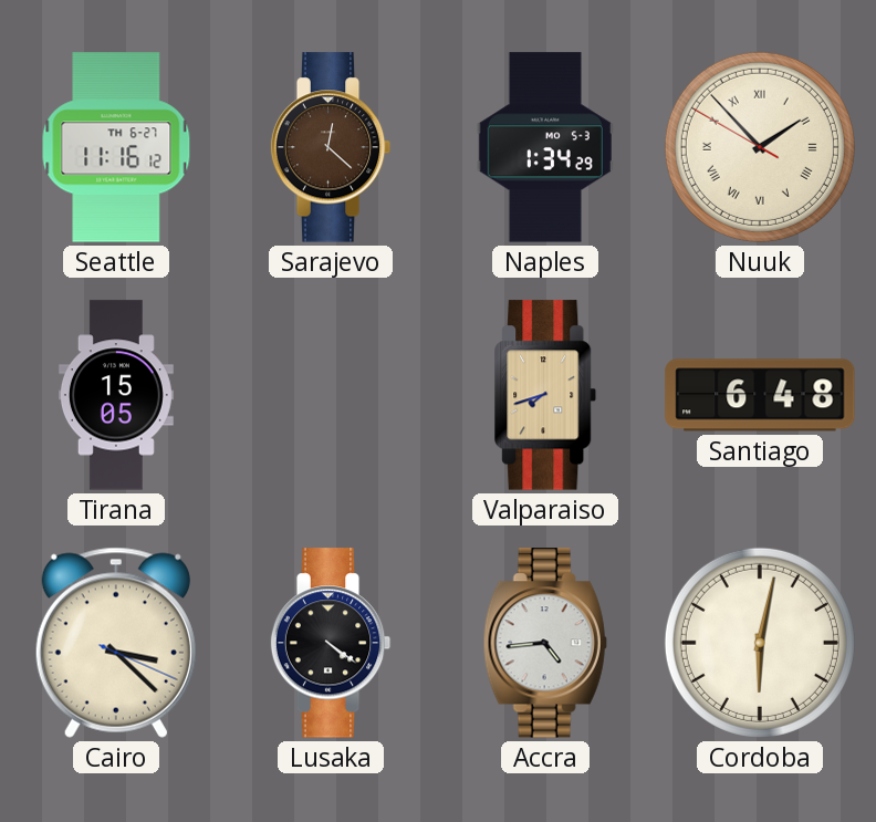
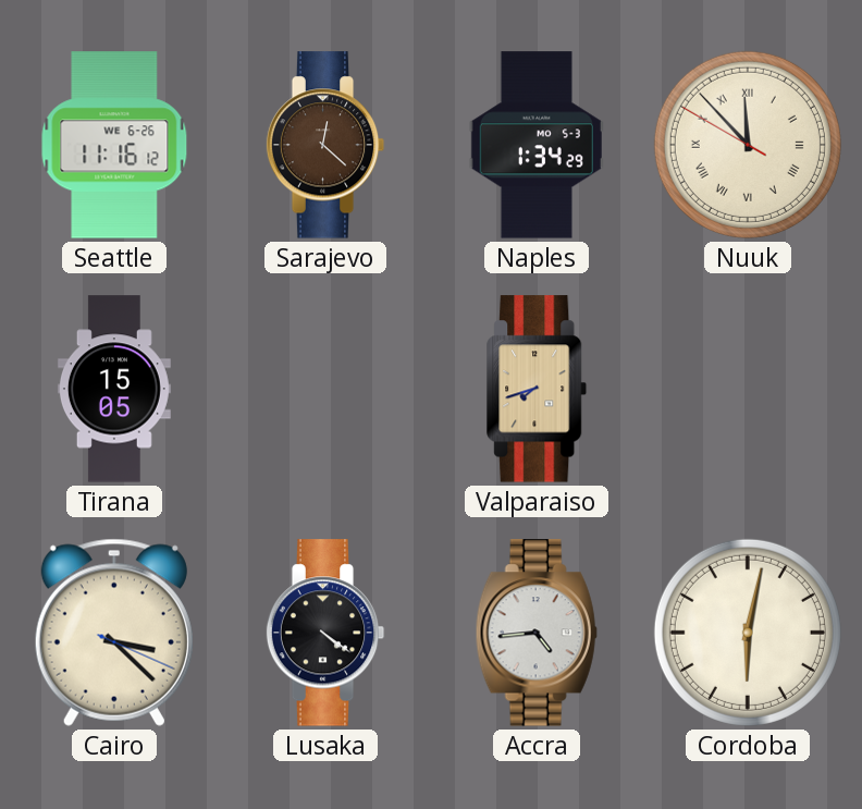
Seattle date: TH 6-27 -> WE 6-26 (114, 145)
Nuuk: 1:52 -> 11:52 (748, 145)
Santiago: 6:48 -> none (760, 395)
